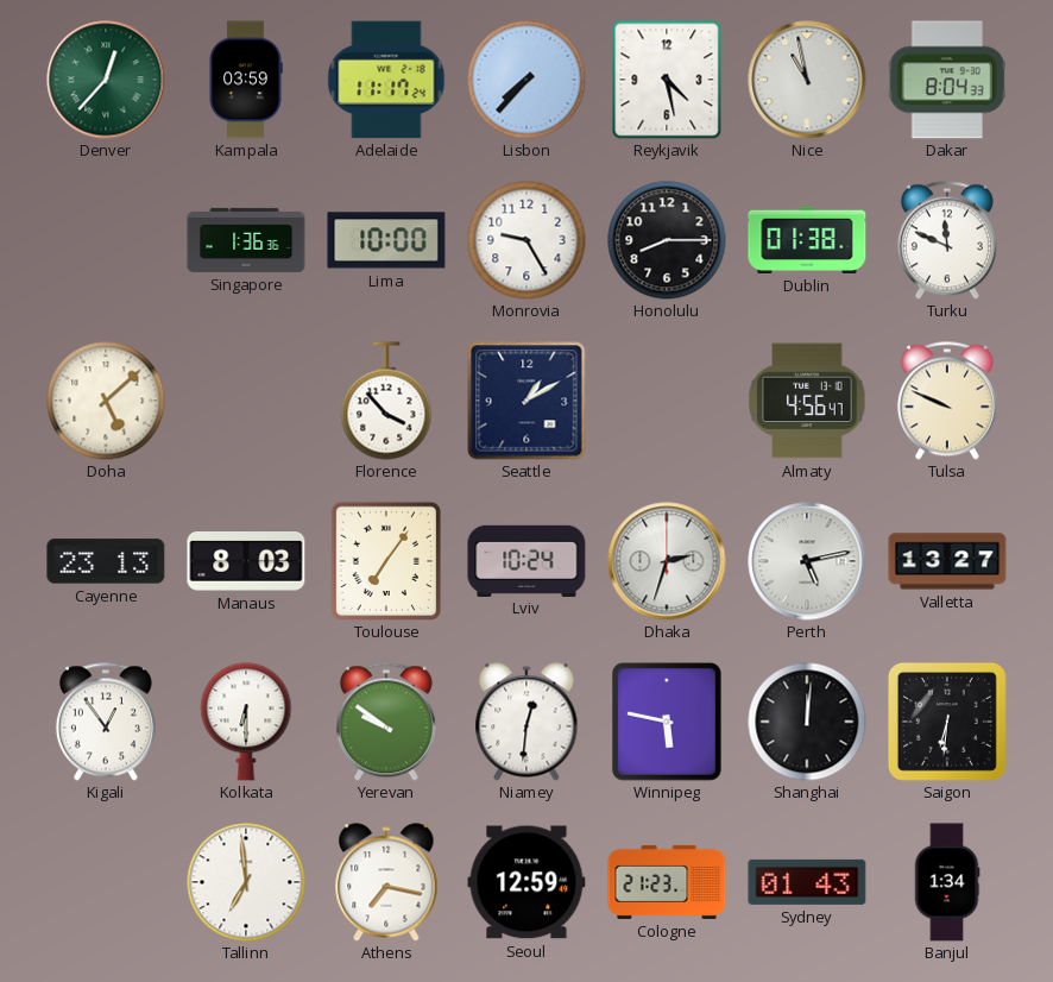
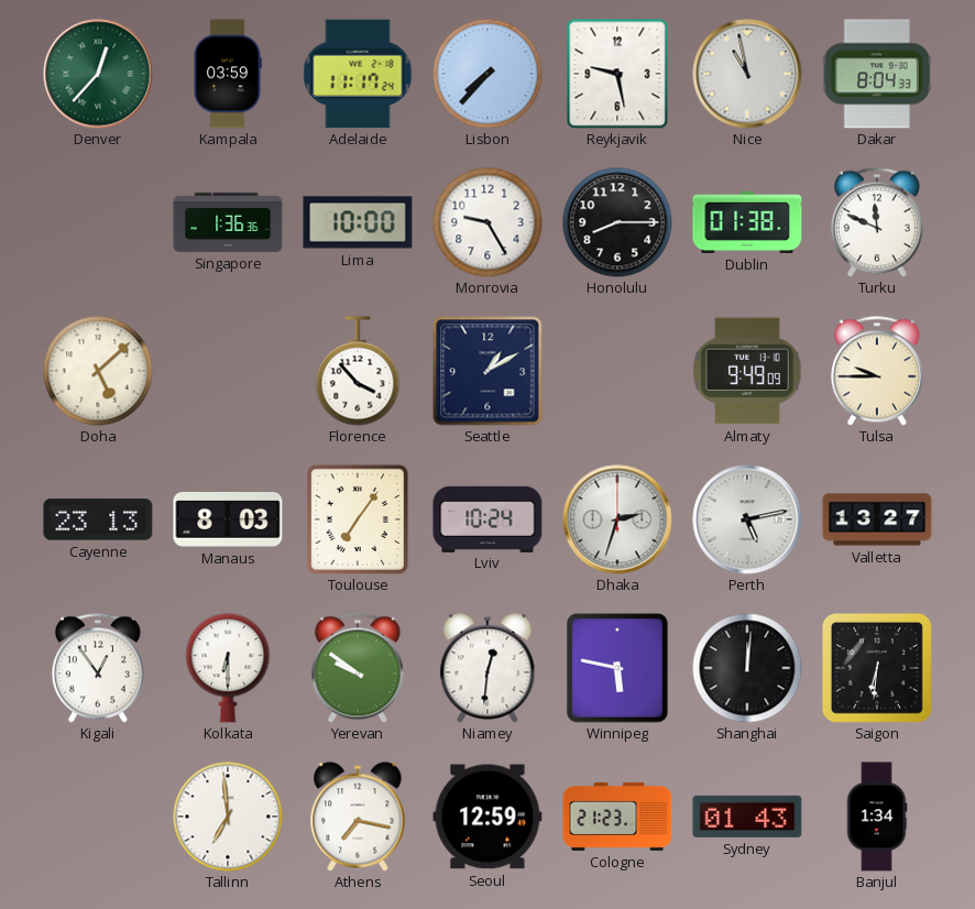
Reykjavik: 4:28 -> 9:28 (617, 74)
Almaty: 4:56 -> 9:49 (747, 371)
Tulsa: 9:49 -> 9:45 (877, 371)
